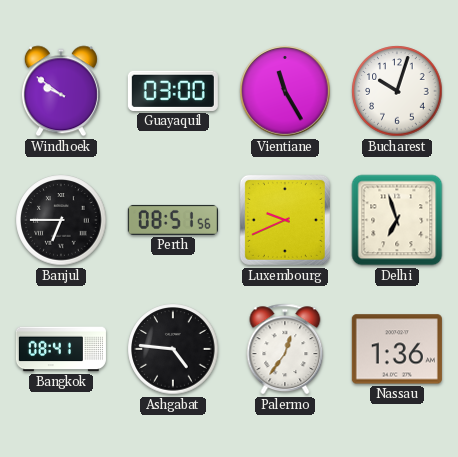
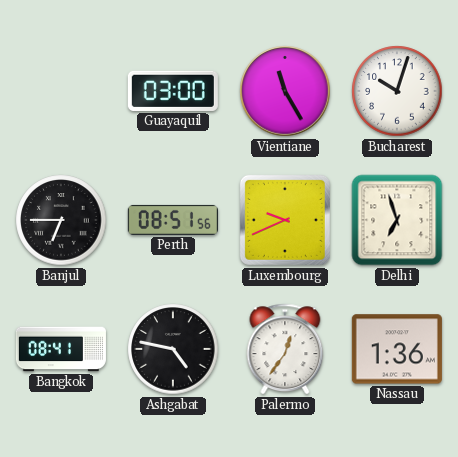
Windhoek: 9:51 -> none (61, 91)
Ashgabat: 4:46 -> 4:47 (173, 349)
